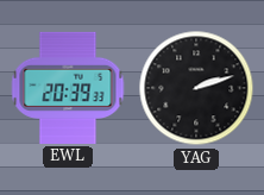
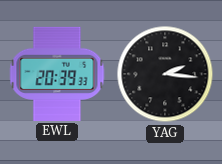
YAG: 2:12 -> 2:16 (165, 74)
